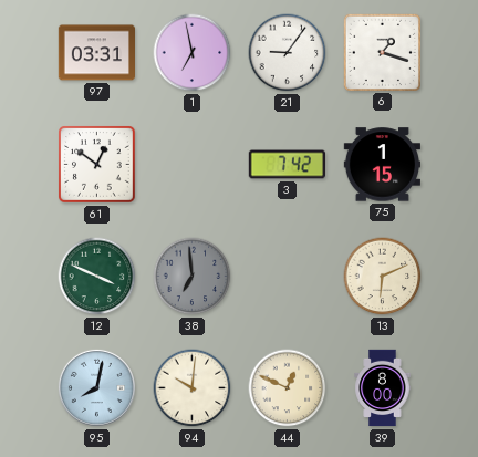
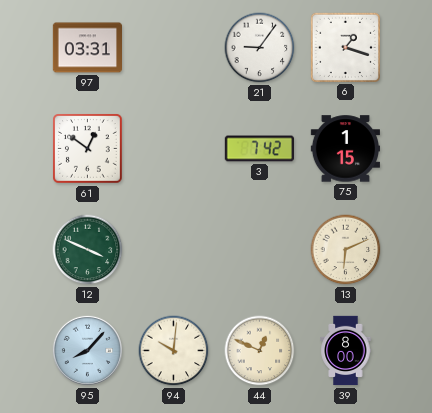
1: 6:58 -> none (193, 53)
38: 6:59 -> none (193, 277)
95: 8:02 -> 8:07 (87, 350)
